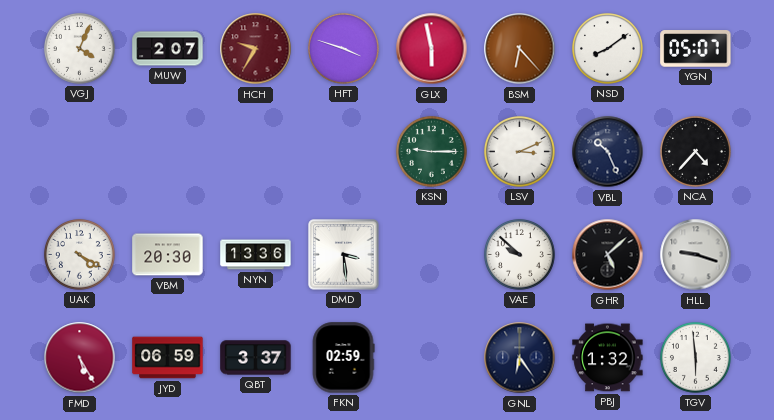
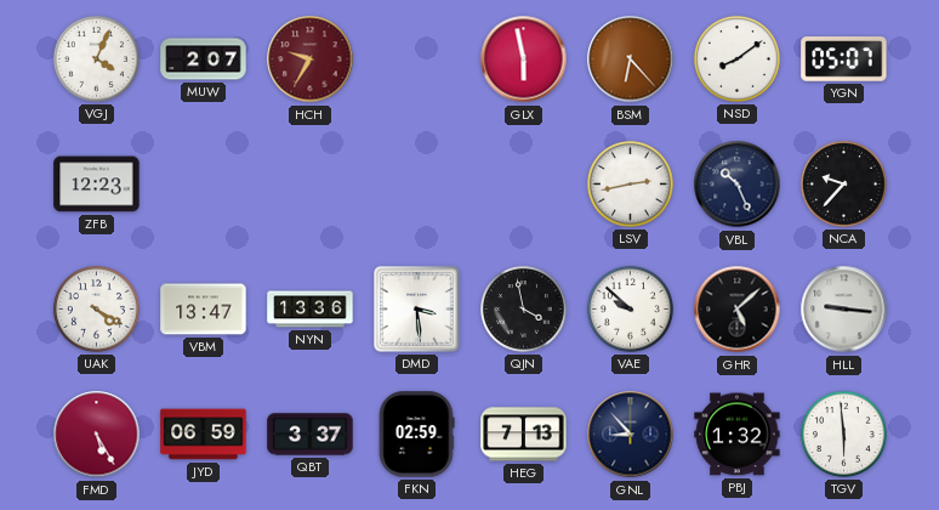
HFT: 3:48 -> none (343, 48)
ZFB: none -> 12:23 (97, 185)
KSN: 9:15 -> none (431, 151)
LSV: 3:11 -> 2:43 (630, 183)
NCA: 4:37 -> 9:37 (843, 183)
VBM: 20:30 -> 13:47 (204, 310)
QJN: none -> 3:58 (523, 308)
HLL: 9:18 -> 9:16 (844, 310)
HEG: none -> 7:13 (524, 435)
GNL: 6:24 -> 8:53 (631, 435)
